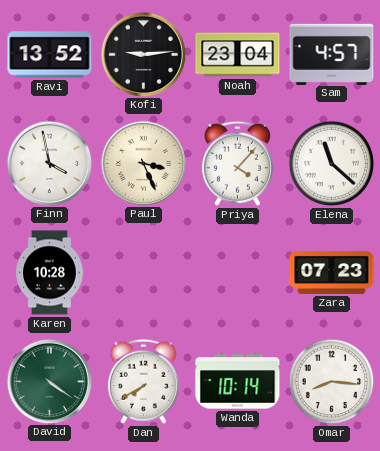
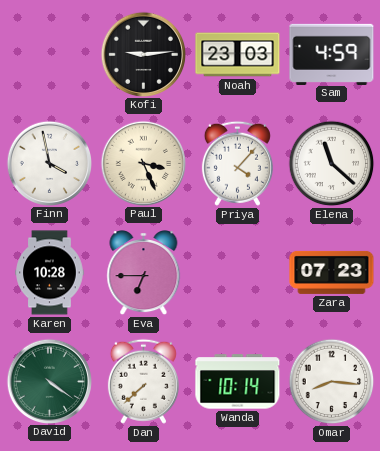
Ravi: 13:52 -> none (50, 55)
Noah: 23:04 -> 23:03 (238, 55)
Sam: 4:57 -> 4:59 (332, 54)
Eva: none -> 6:45 (144, 273)
Dan: 7:40 -> 7:38 (143, 381)
